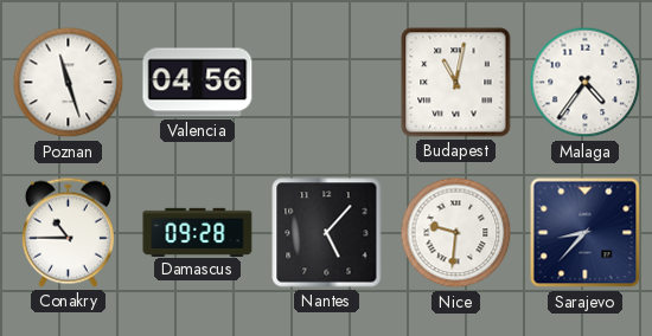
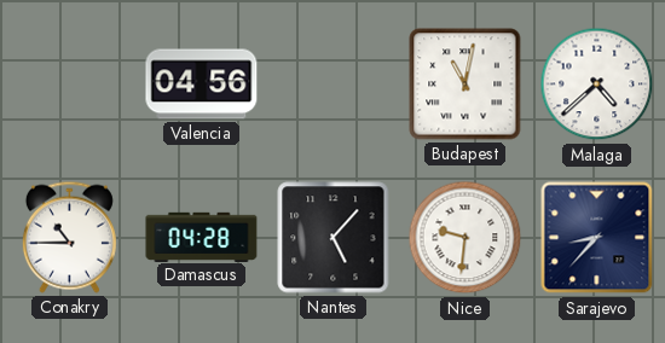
Poznan: 11:27 -> none (69, 83)
Malaga: 4:36 -> 4:38 (597, 85)
Damascus: 09:28 -> 04:28 (202, 237)
